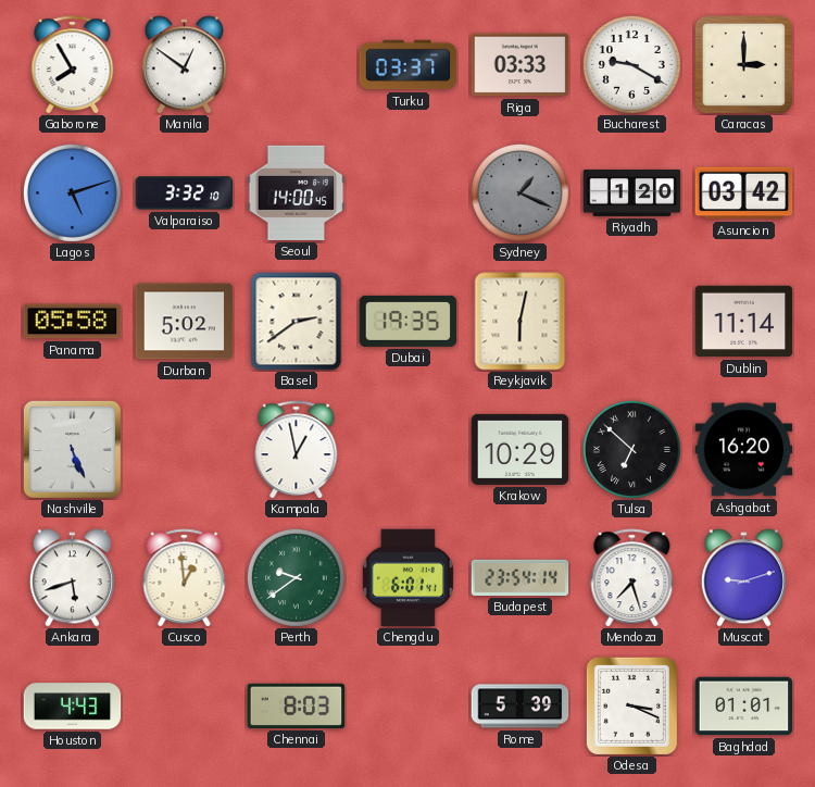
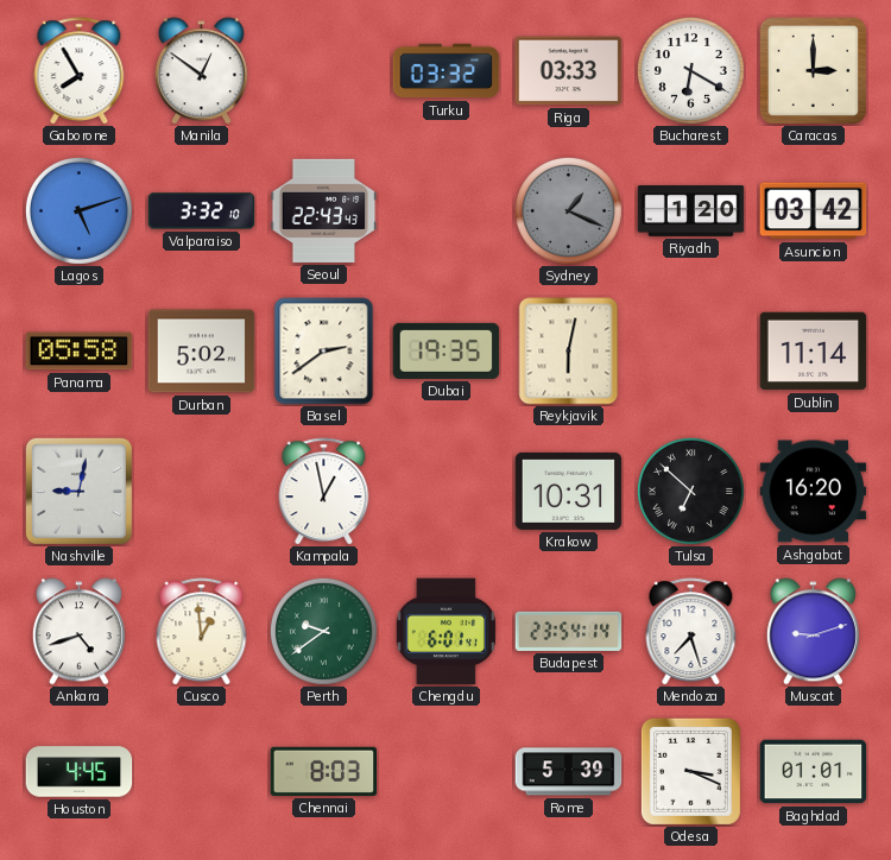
Turku: 03:37 -> 03:32 (447, 71)
Bucharest: 9:20 -> 6:20 (690, 70)
Seoul: 14:00 -> 22:43 (324, 210)
Nashville: 5:26 -> 9:02 (78, 491)
Krakow: 10:29 -> 10:31 (569, 491)
Ankara: 5:42 -> 4:42 (78, 632)
Houston: 4:43 -> 4:45 (80, 772)
